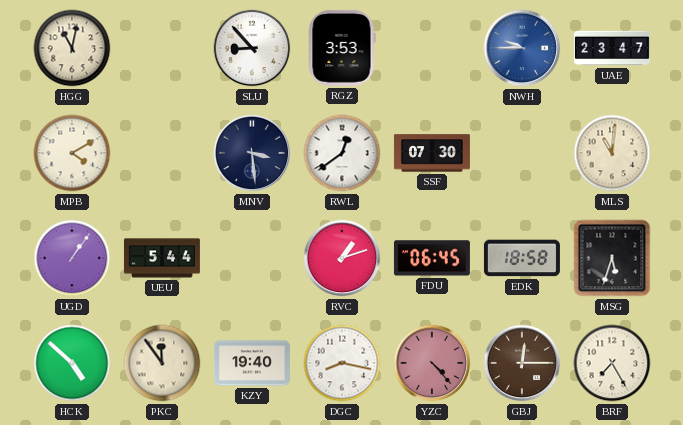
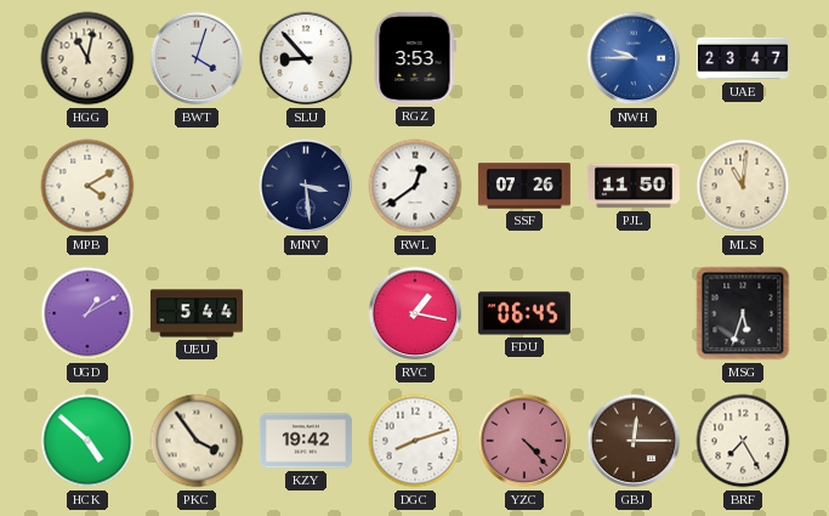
BWT: none -> 4:03 (197, 58)
SSF: 07:30 -> 07:26 (524, 186)
PJL: none -> 11:50 (634, 186)
UGD: 1:06 -> 1:10 (87, 313)
RVC: 1:12 -> 1:17 (415, 313)
EDK: 18:58 -> none (522, 258)
PKC: 11:54 -> 3:54 (197, 441)
KZY: 19:40 -> 19:42 (306, 441)
DGC: 8:17 -> 8:12 (415, 441)
